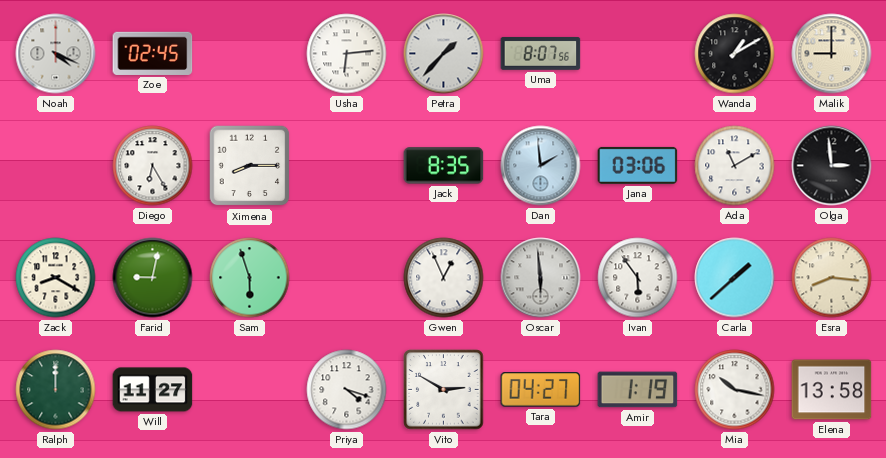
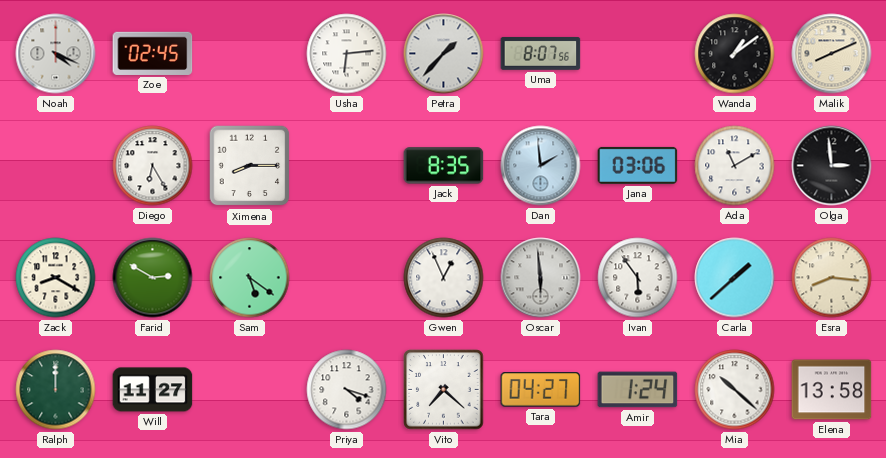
Wanda: 1:10 -> 1:09 (735, 54)
Malik: 9:00 -> 8:11 (832, 54)
Farid: 9:02 -> 2:50 (153, 278)
Sam: 5:57 -> 5:21 (250, 278)
Vito: 2:50 -> 7:22 (444, 390)
Amir: 1:19 -> 1:24 (638, 390)
Mia: 10:17 -> 10:22 (735, 390)
